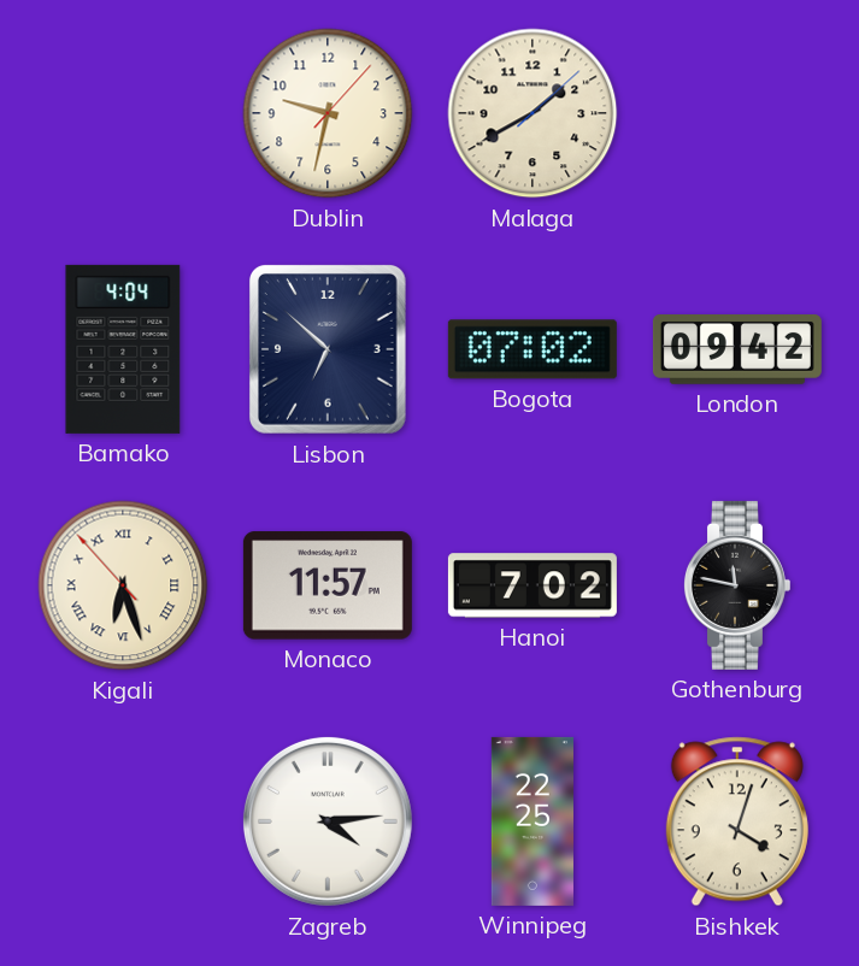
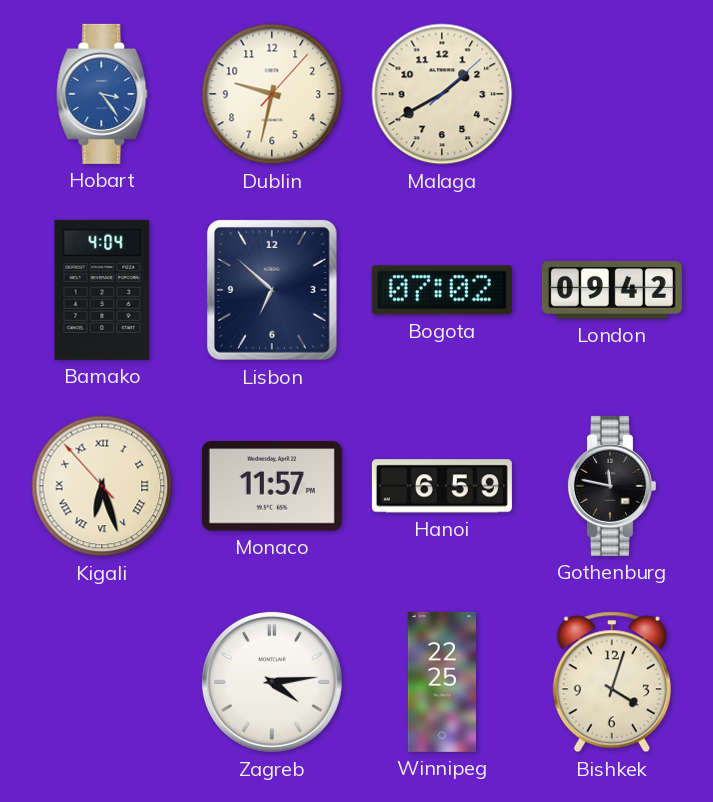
Hobart: none -> 3:24 (102, 94)
Hanoi: 7:02 -> 6:59 (442, 486)
